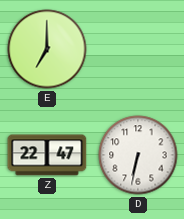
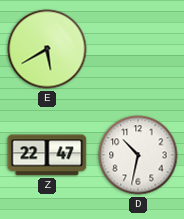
E: 7:00 -> 5:40 (47, 49)
D: 6:32 -> 10:32 (138, 155)
